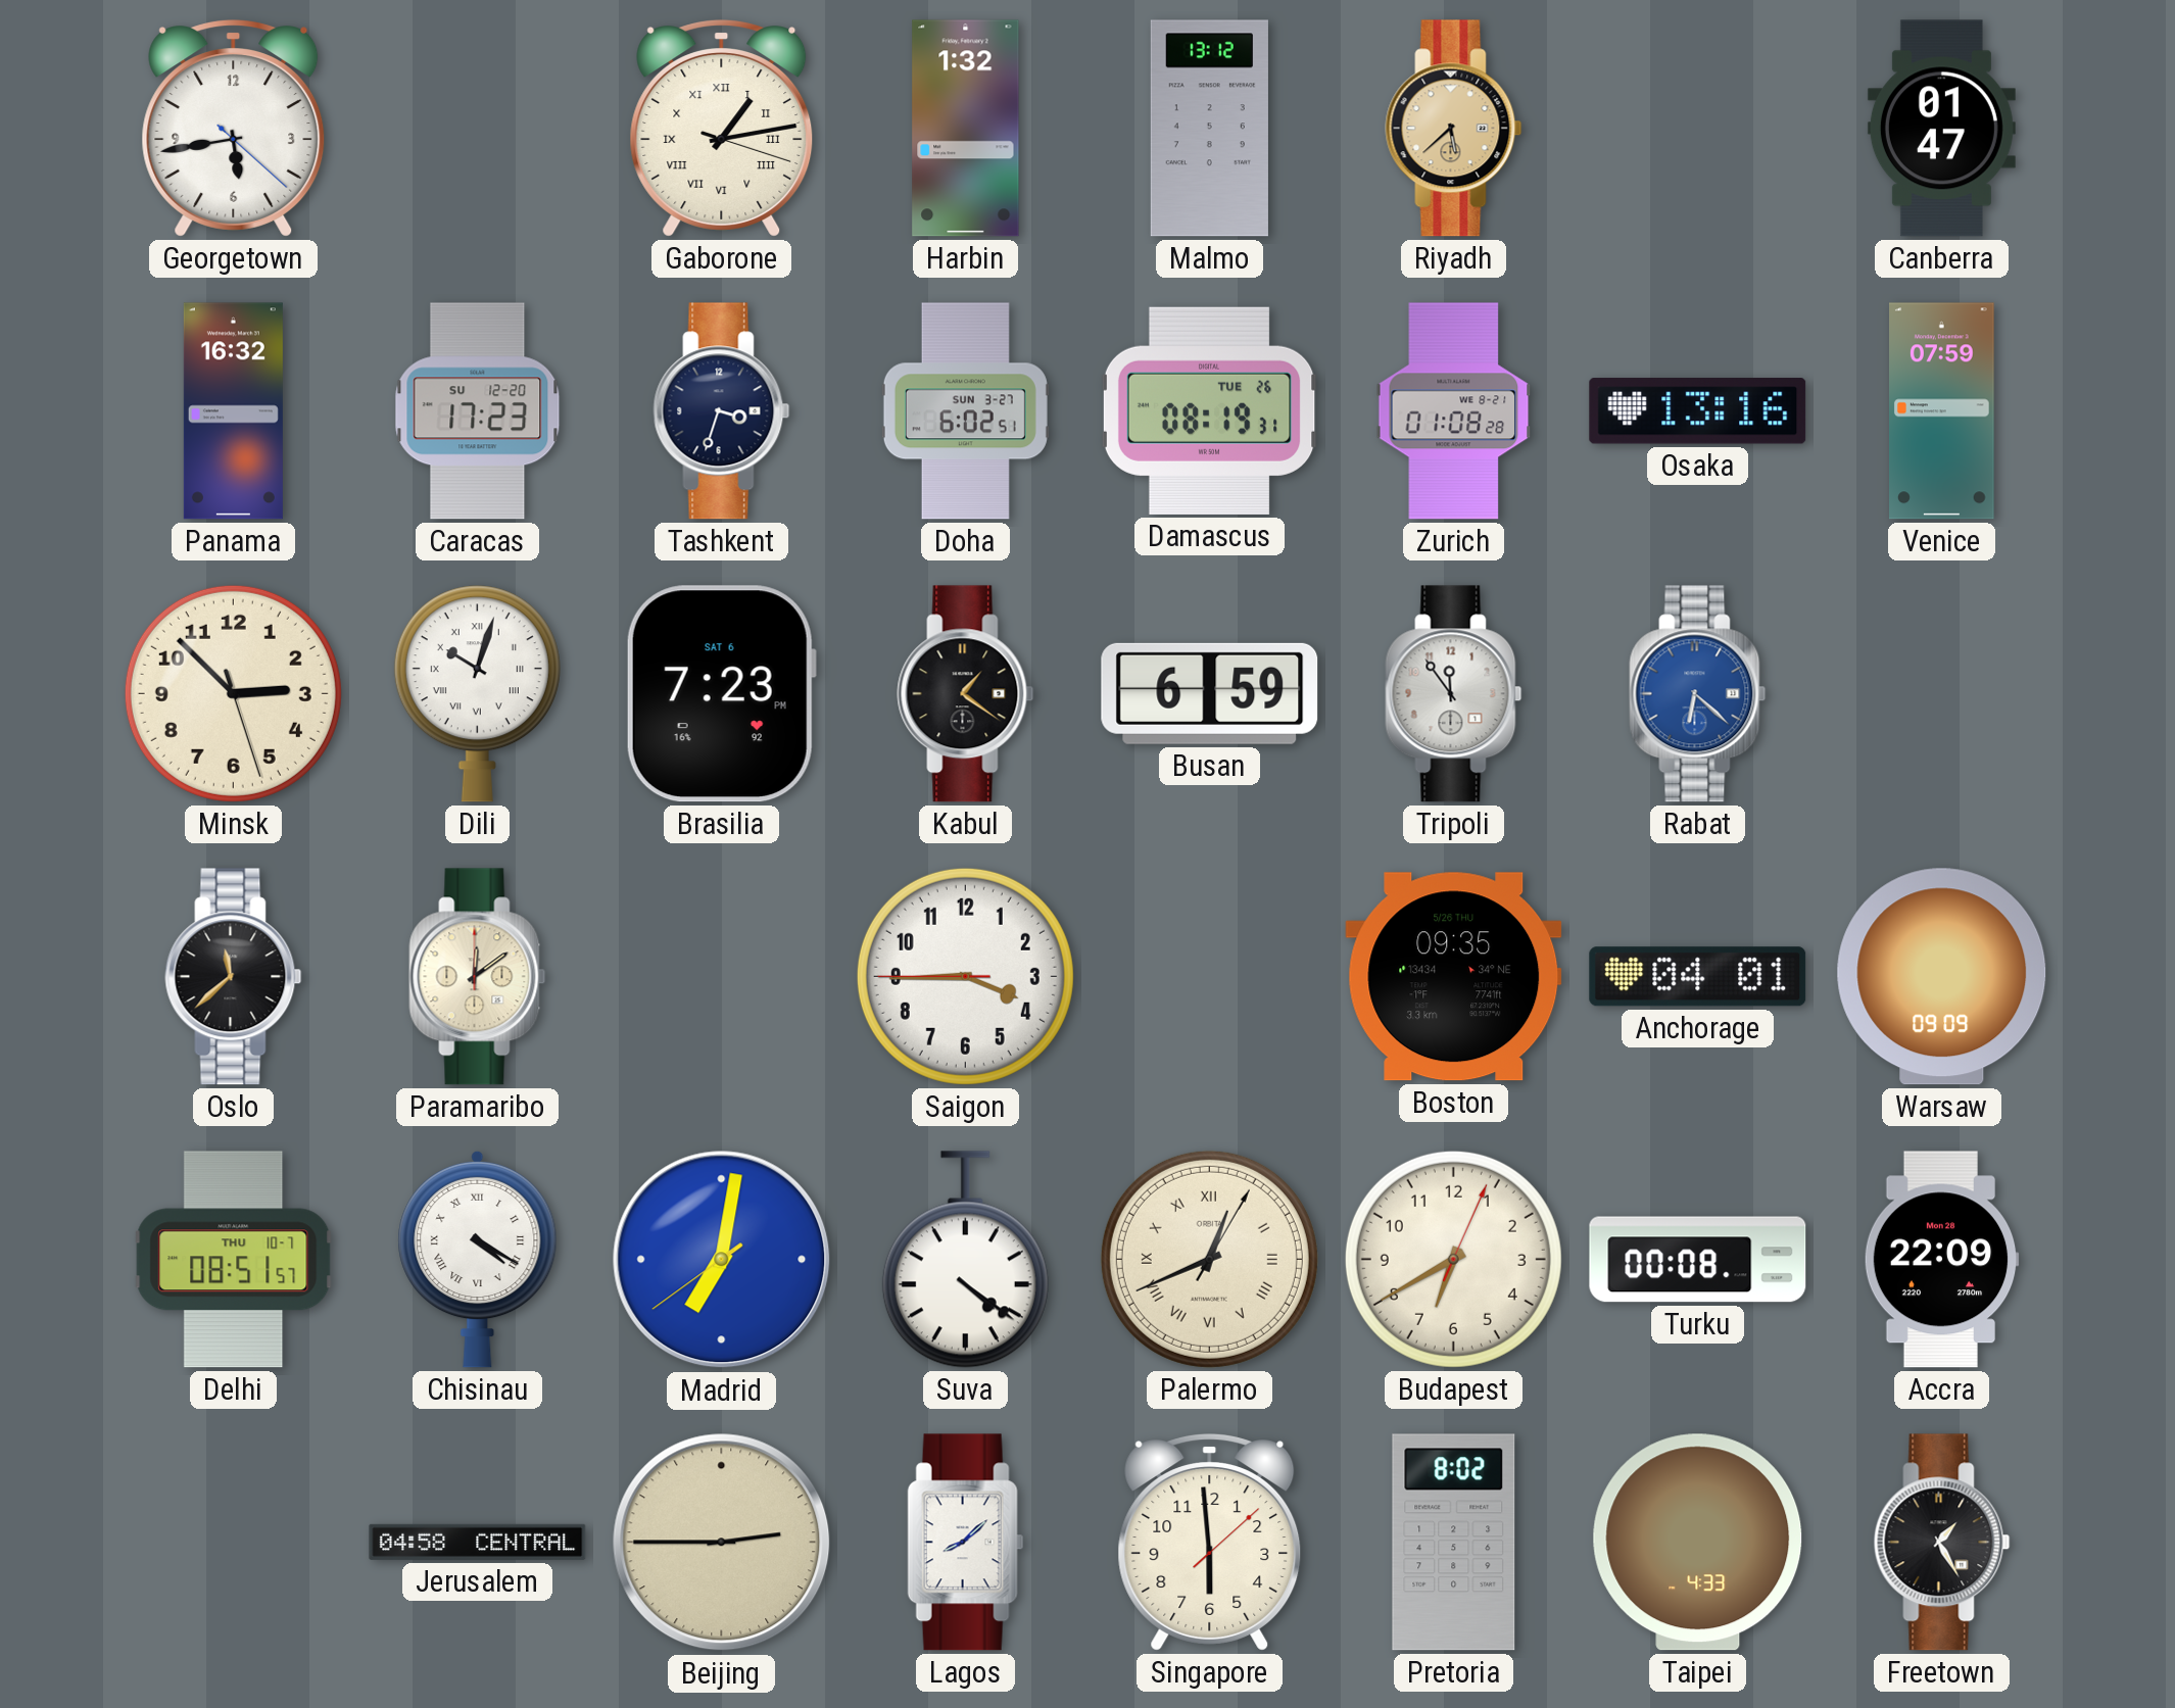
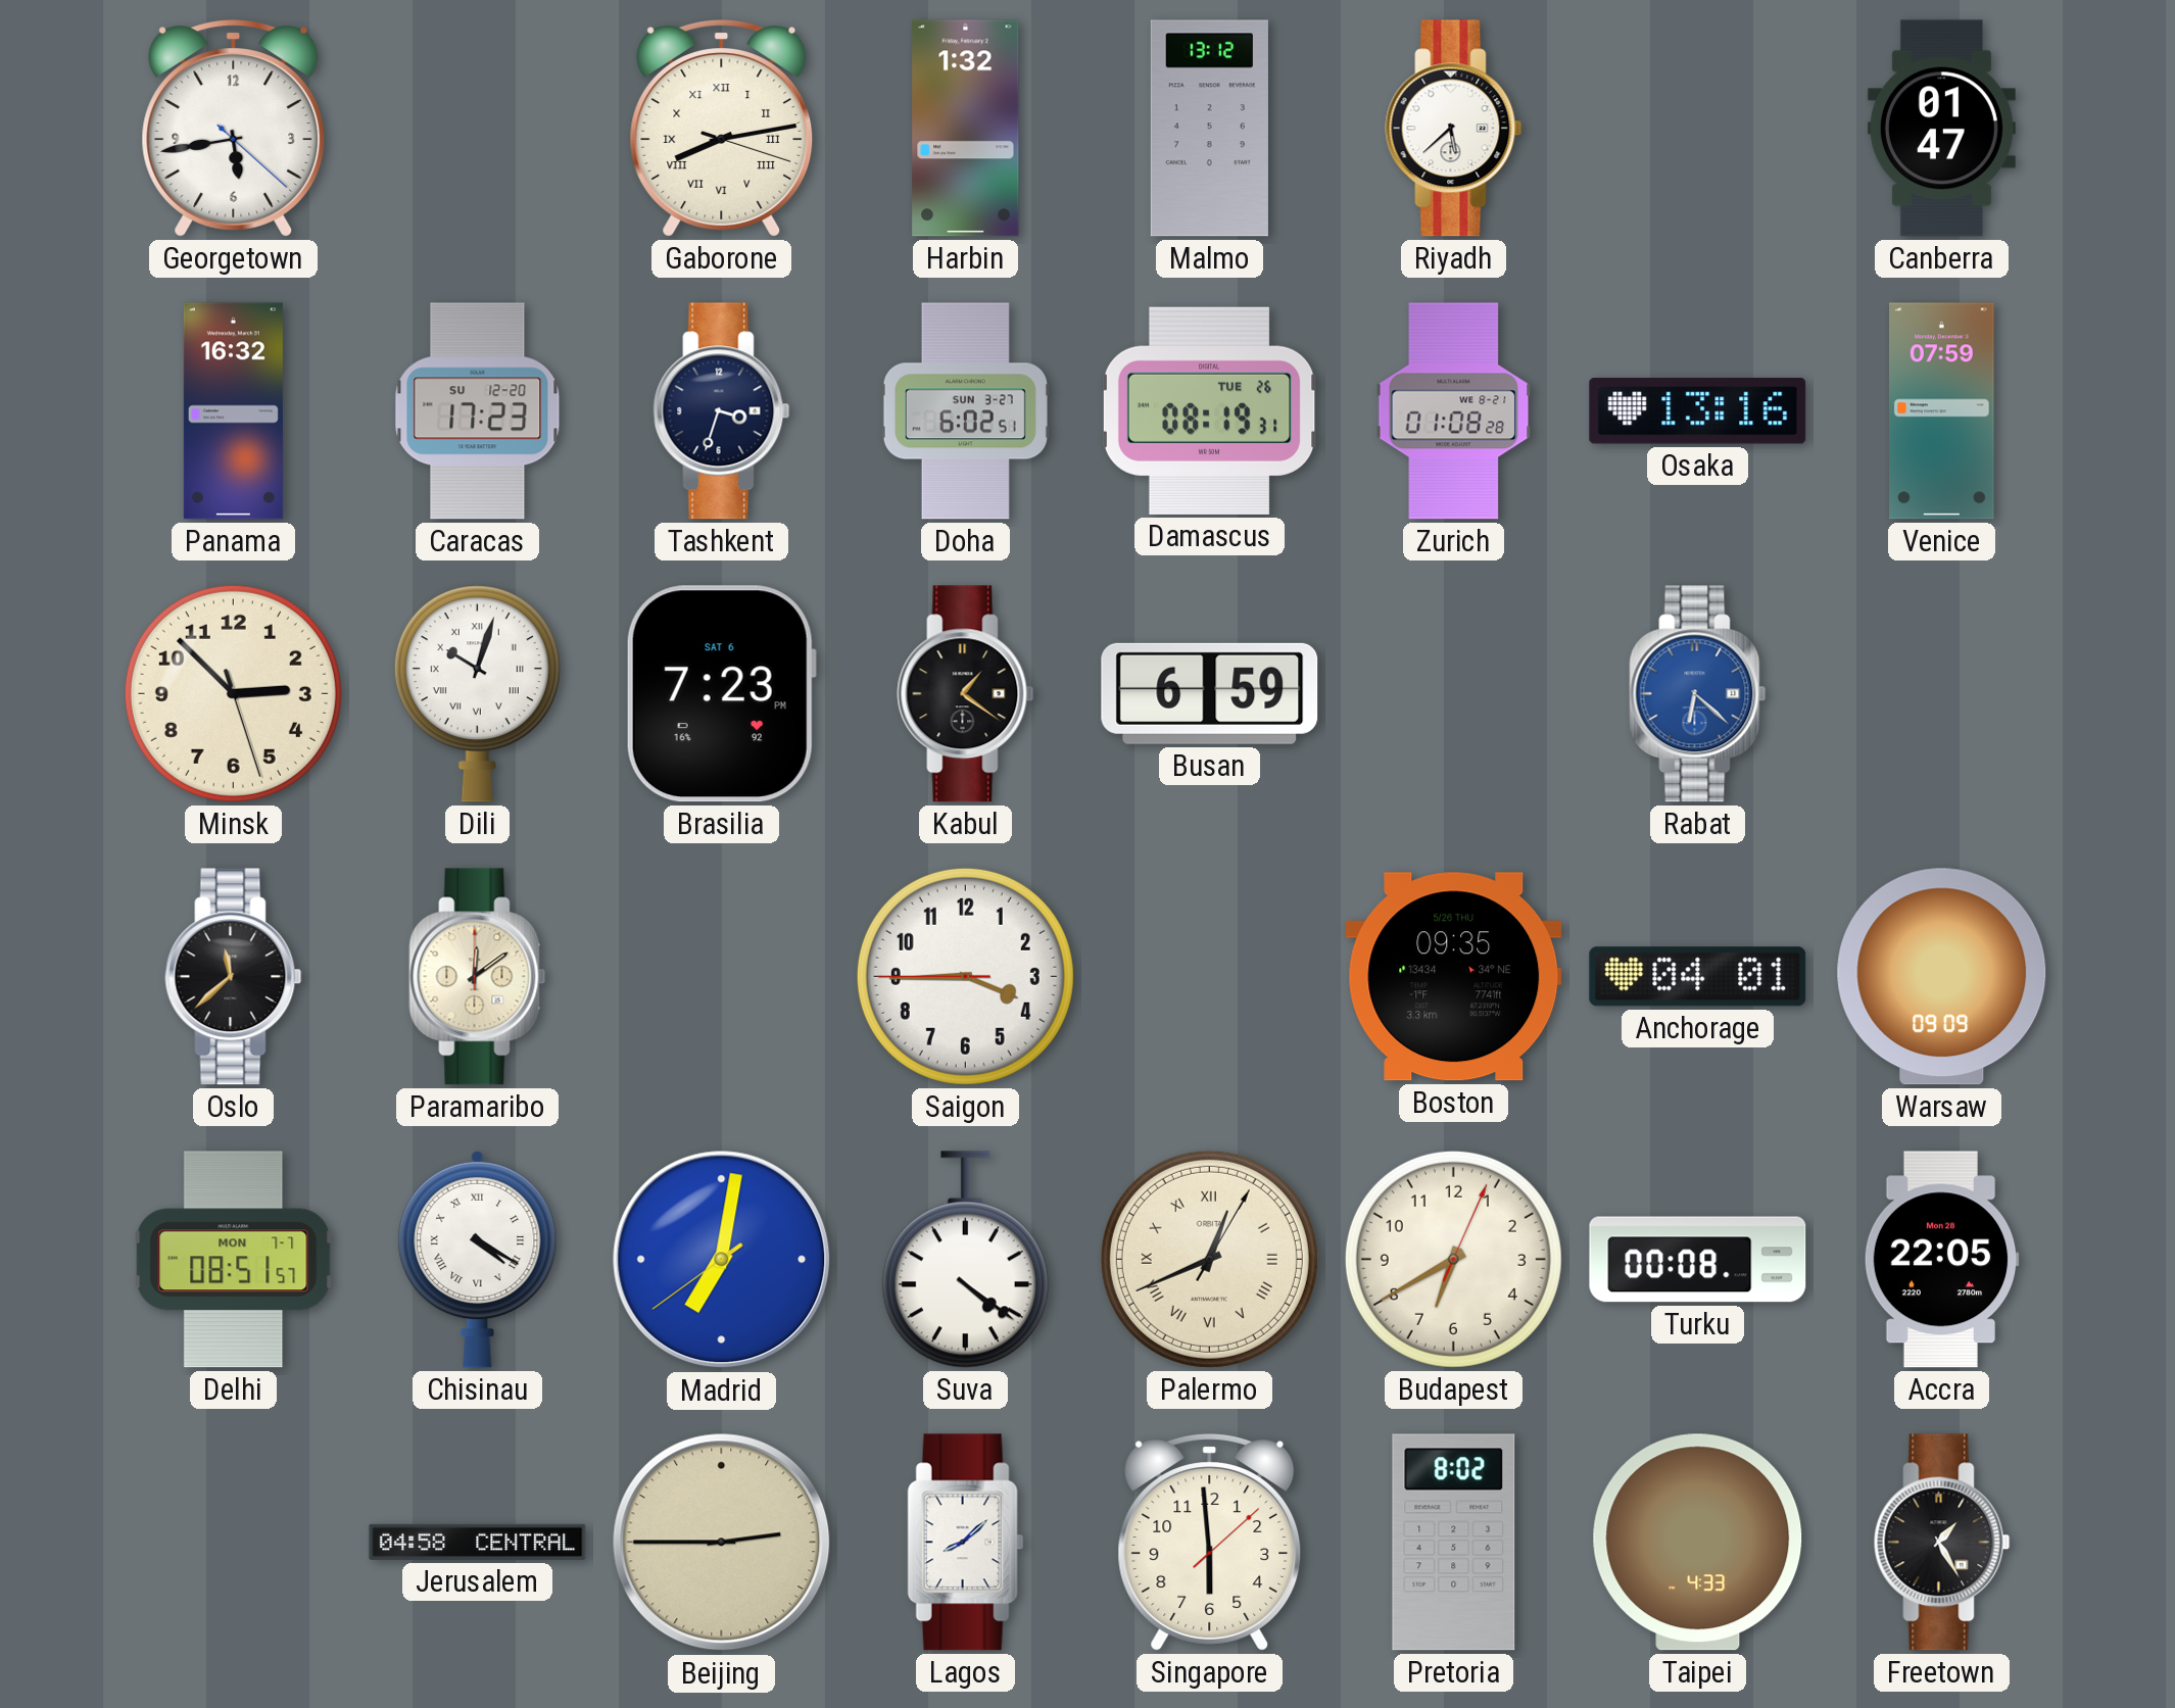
Gaborone: 1:13 -> 8:13 (722, 129)
Riyadh dial: champagne -> white (1454, 129)
Tripoli: 11:54 -> none (1454, 694)
Delhi date: THU 10-7 -> MON 7-7 (234, 1260)
Accra: 22:09 -> 22:05 (1941, 1260)
